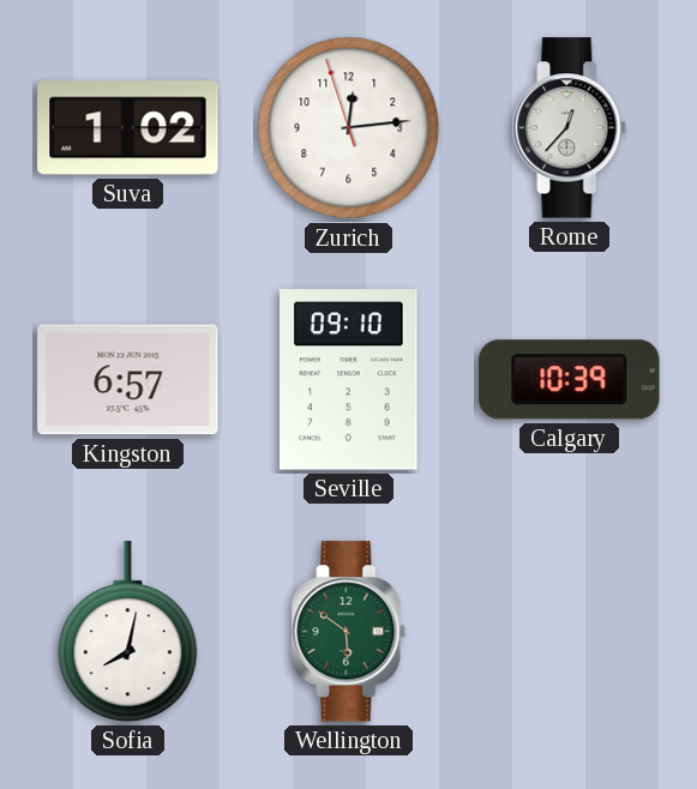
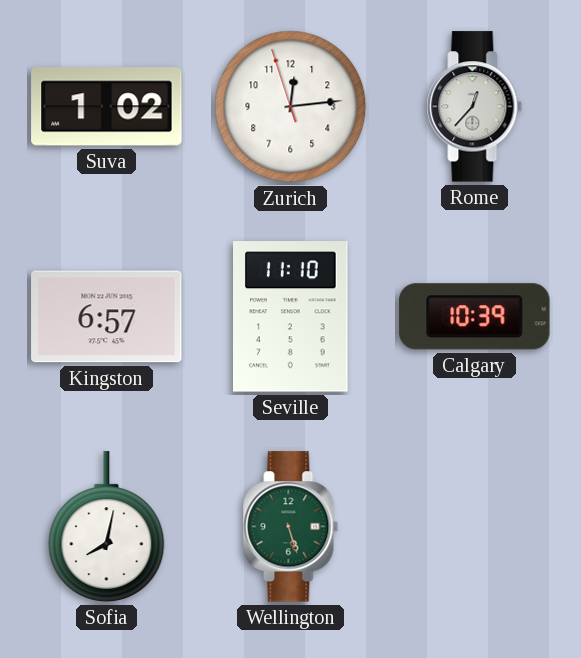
Seville: 09:10 -> 11:10 (291, 317)
Wellington: 5:51 -> 5:27 (291, 527)
